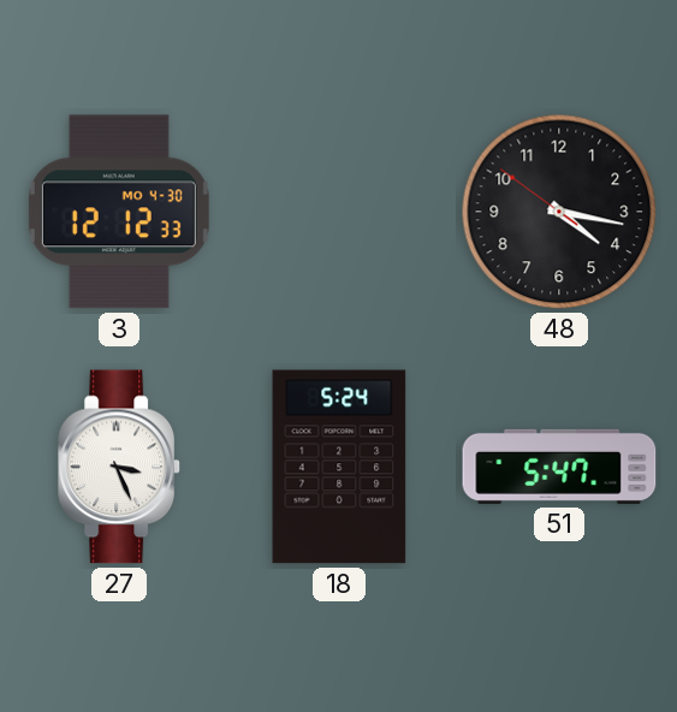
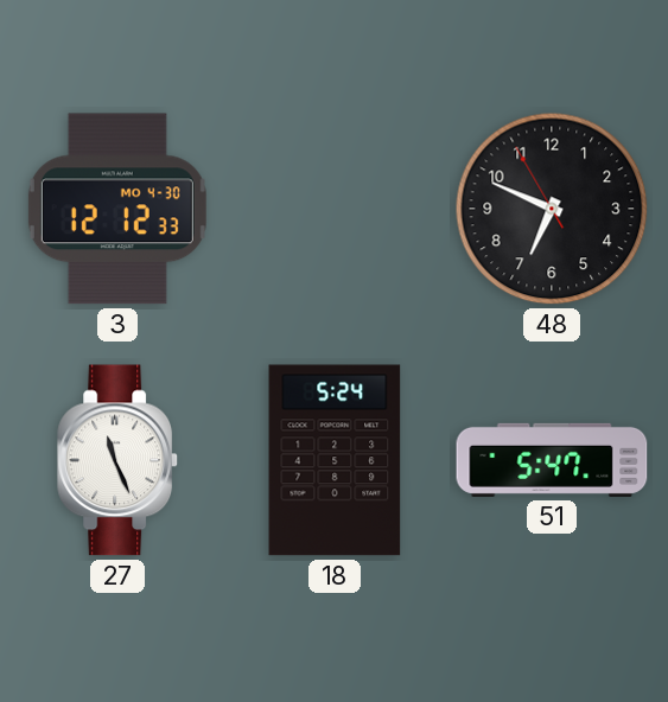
48: 4:16 -> 6:48 (552, 209)
27: 3:26 -> 11:26 (119, 460)
